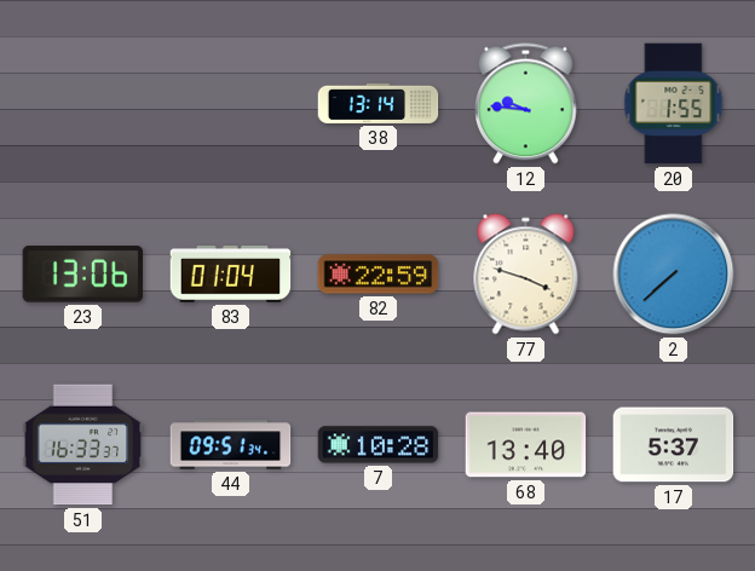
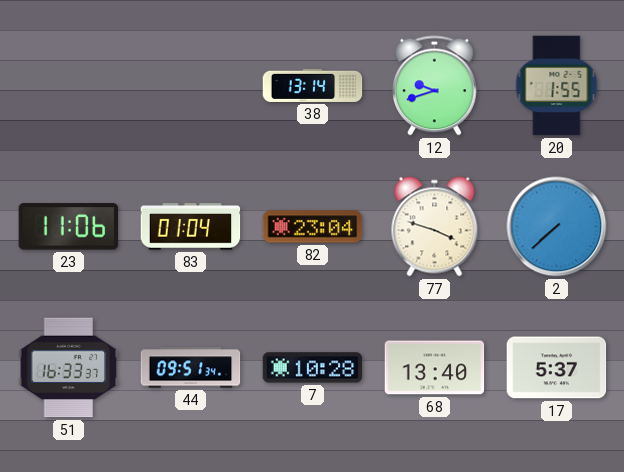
12: 9:46 -> 9:42 (435, 86)
23: 13:06 -> 11:06 (69, 227)
82: 22:59 -> 23:04 (313, 227)
